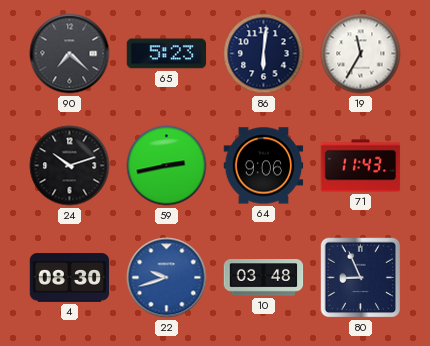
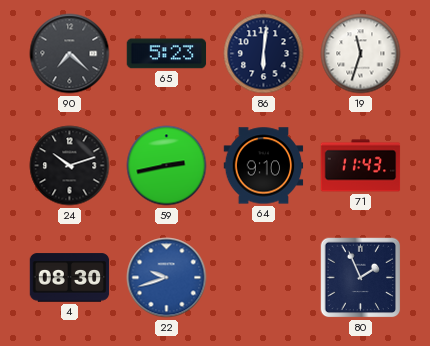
19: 11:35 -> 11:33 (361, 54)
64: 9:06 -> 9:10 (264, 166)
10: 03:48 -> none (264, 278)
80: 8:56 -> 1:56 (361, 278)
